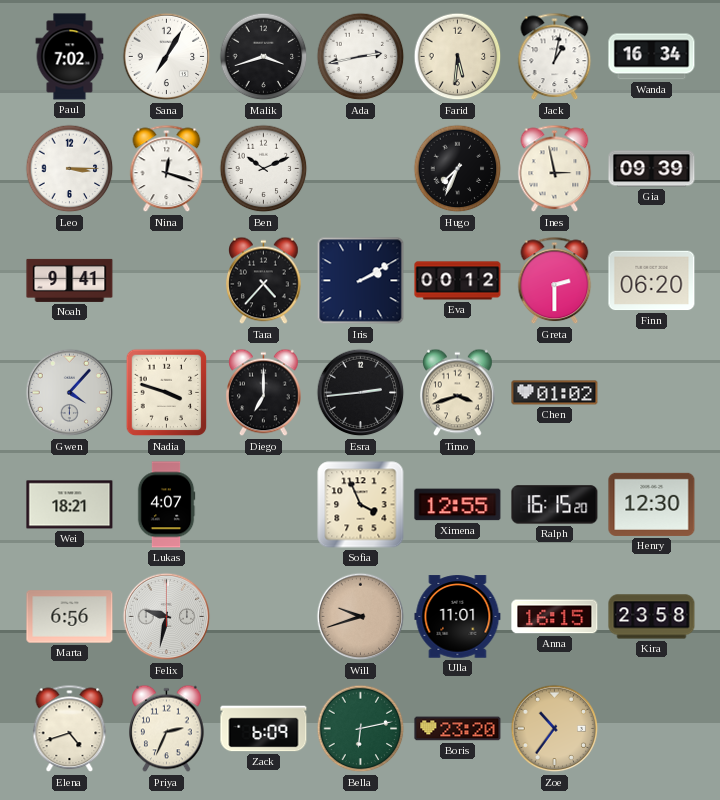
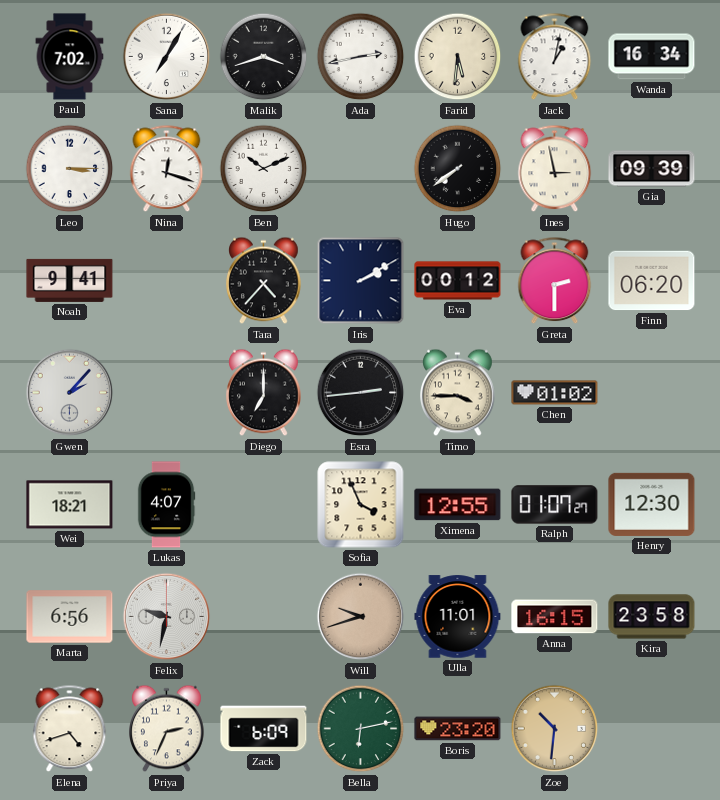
Hugo: 7:34 -> 7:39 (458, 169)
Gwen: 4:07 -> 2:07 (70, 393)
Nadia: 3:48 -> none (167, 393)
Timo: 3:42 -> 3:45 (458, 393)
Ralph: 16:15 -> 01:07 (555, 505)
Zoe: 10:36 -> 10:31 (555, 729)
